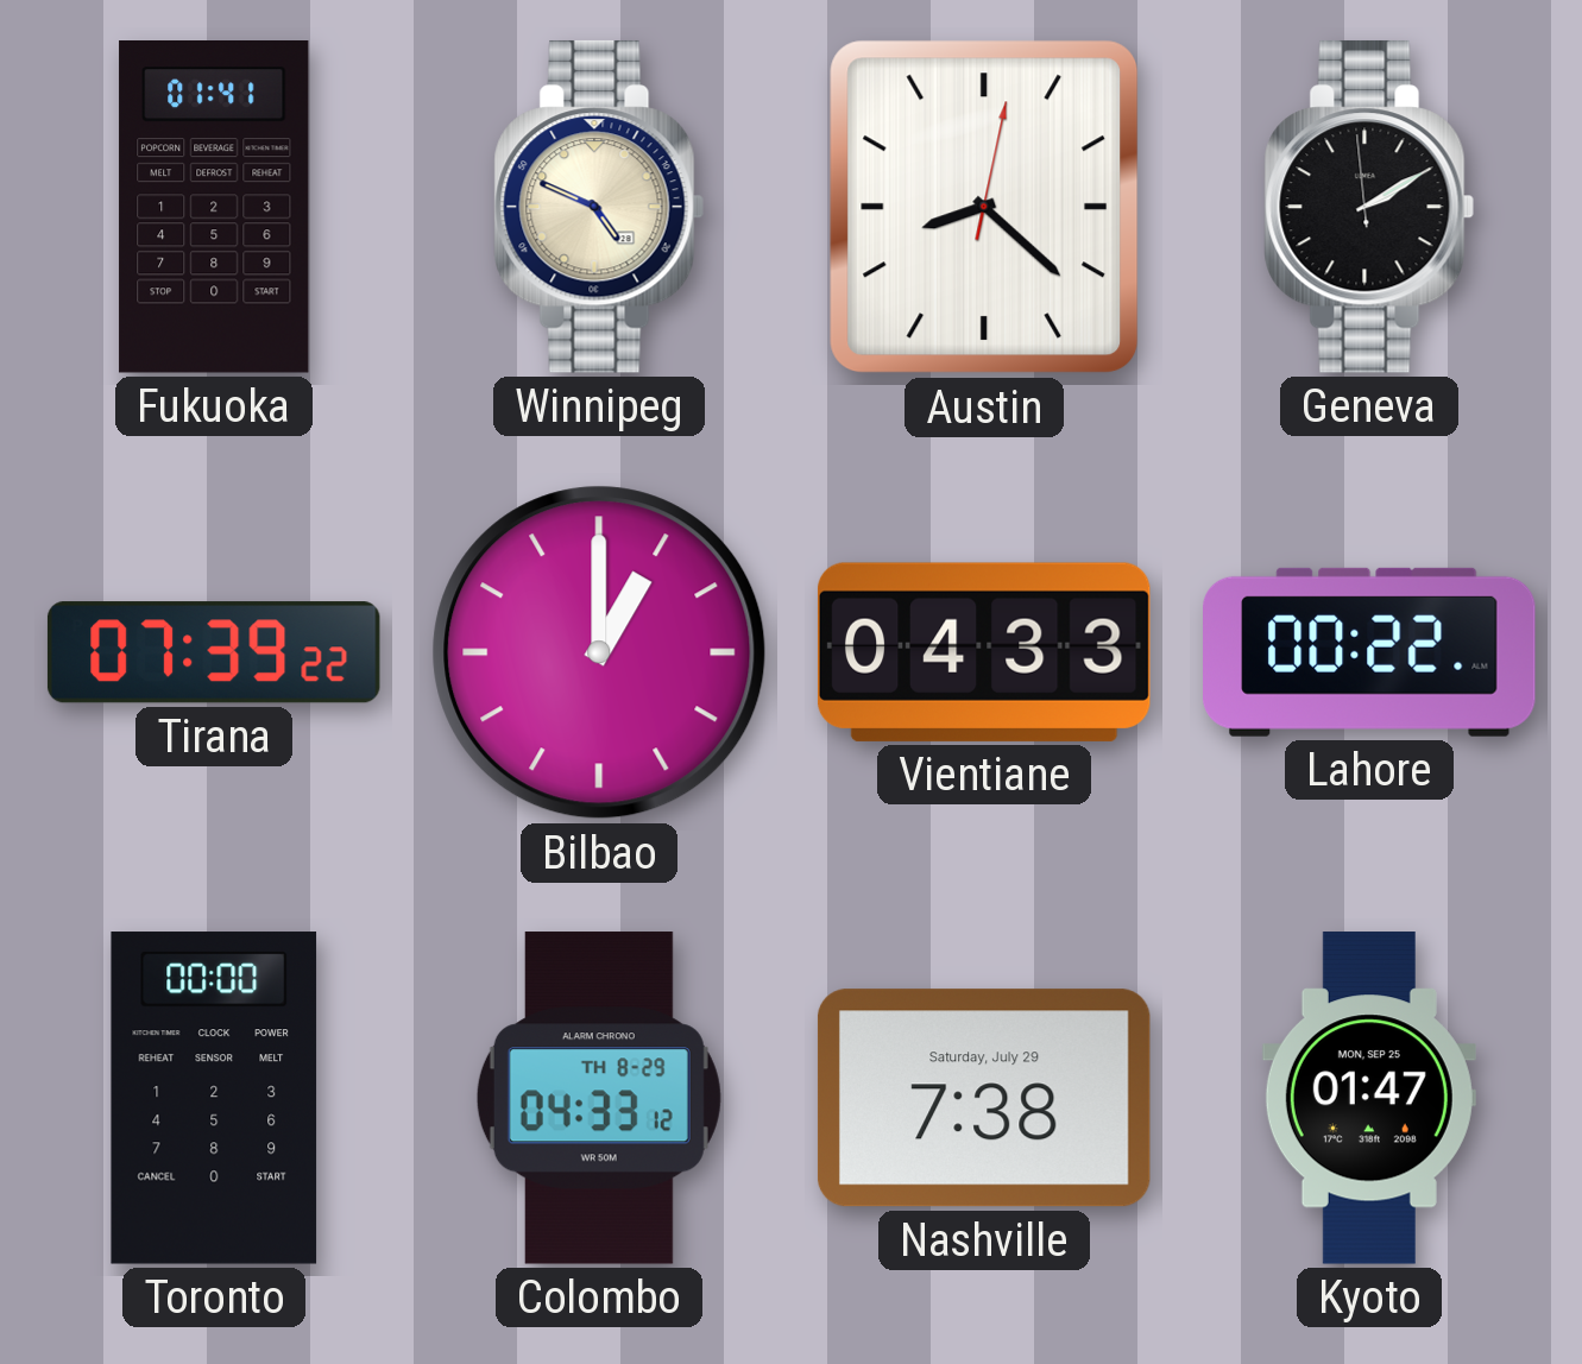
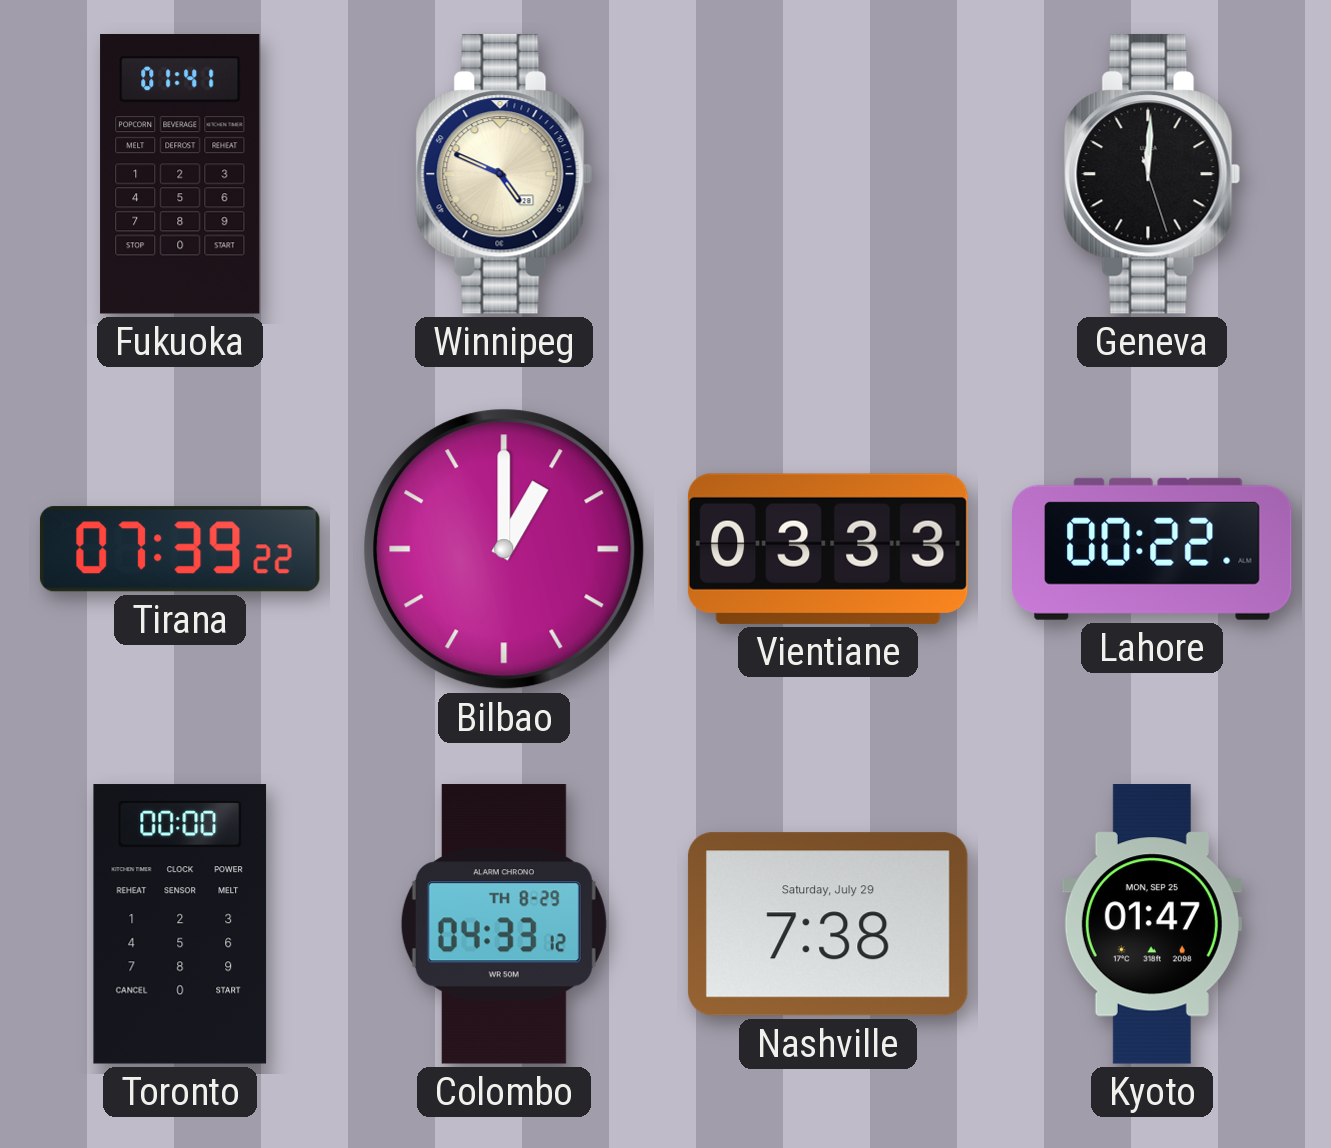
Austin: 8:22 -> none (984, 207)
Geneva: 2:09 -> 12:00 (1152, 174)
Vientiane: 04:33 -> 03:33 (828, 549)
